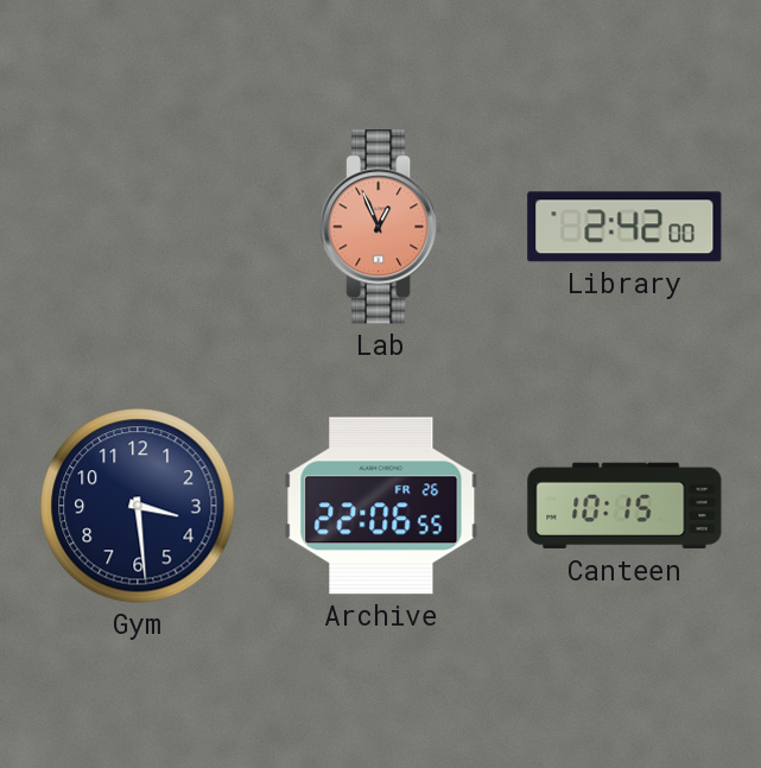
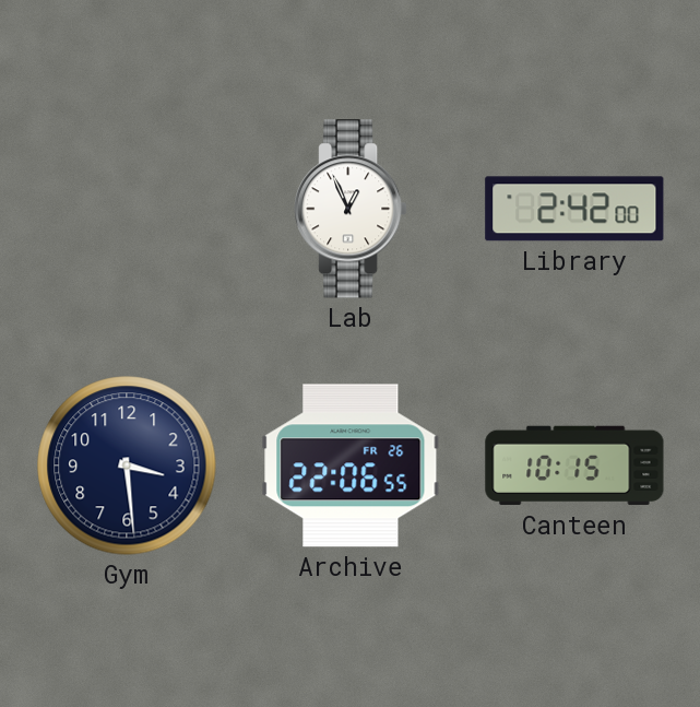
Lab dial: salmon -> white (351, 209)
